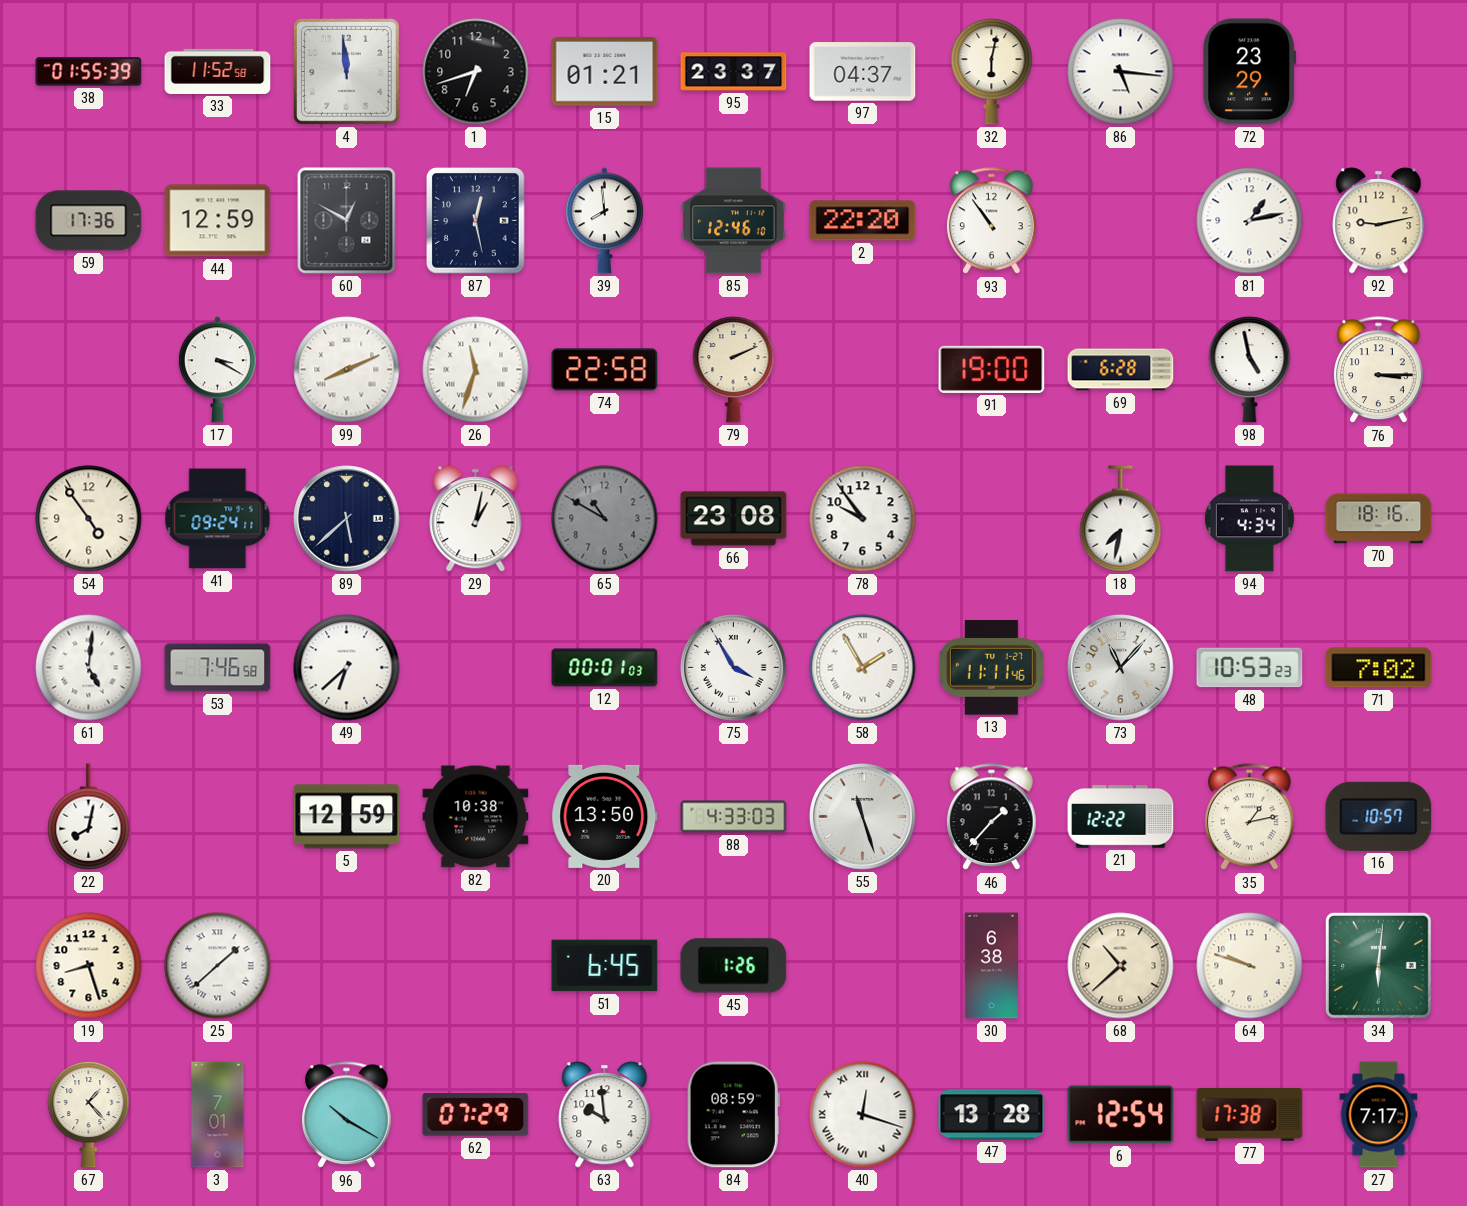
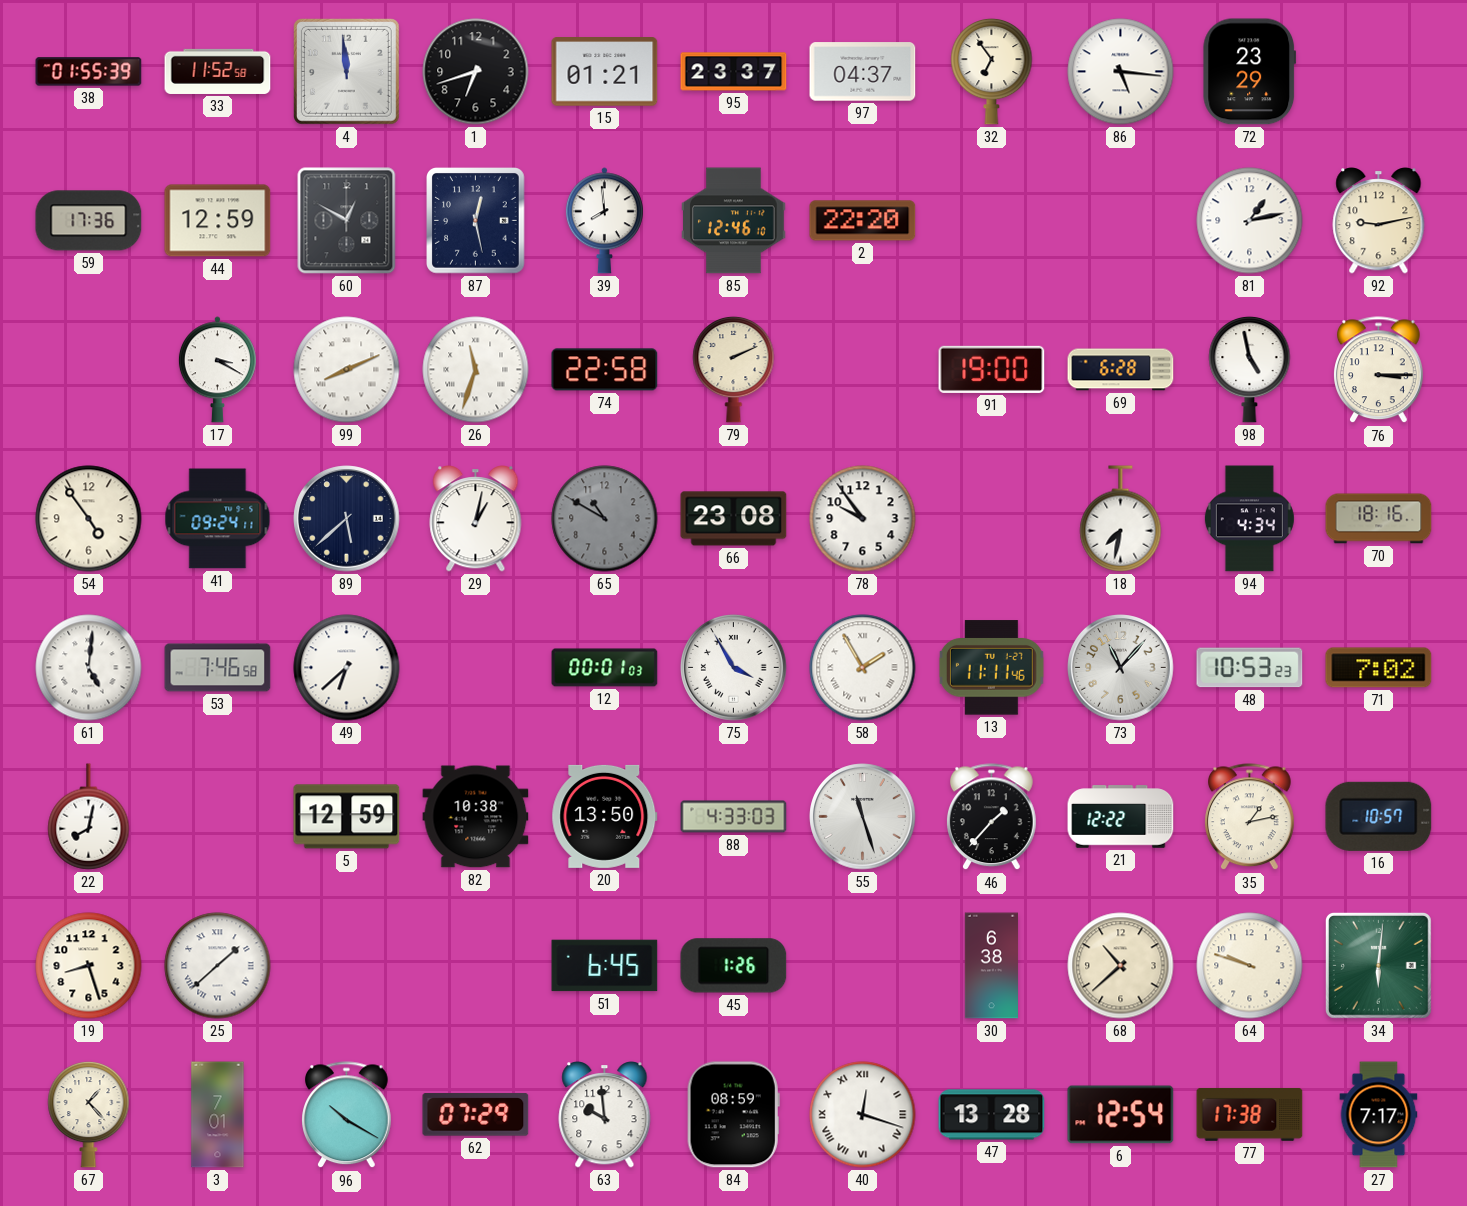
32: 6:02 -> 6:54 (992, 71)
93: 10:54 -> none (992, 221)
